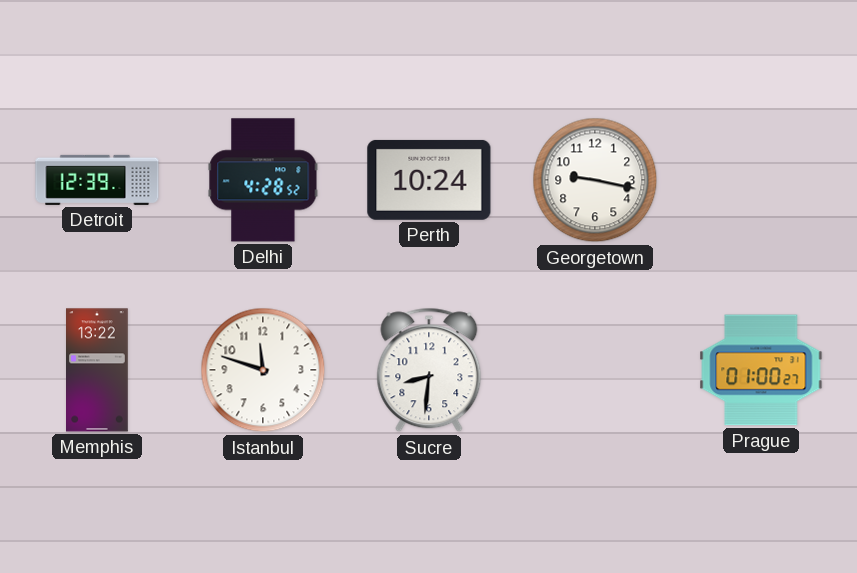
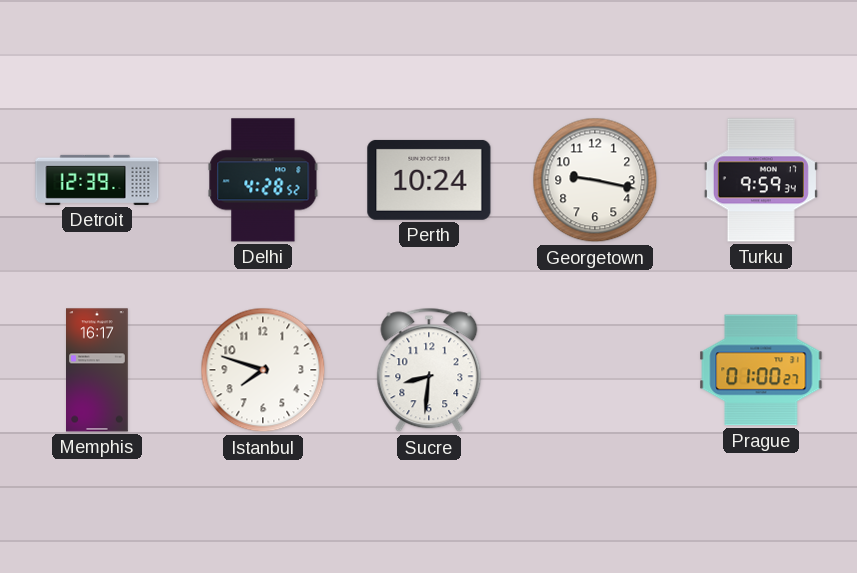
Turku: none -> 9:59 (761, 180)
Memphis: 13:22 -> 16:17 (98, 370)
Istanbul: 11:48 -> 7:48 (263, 370)
